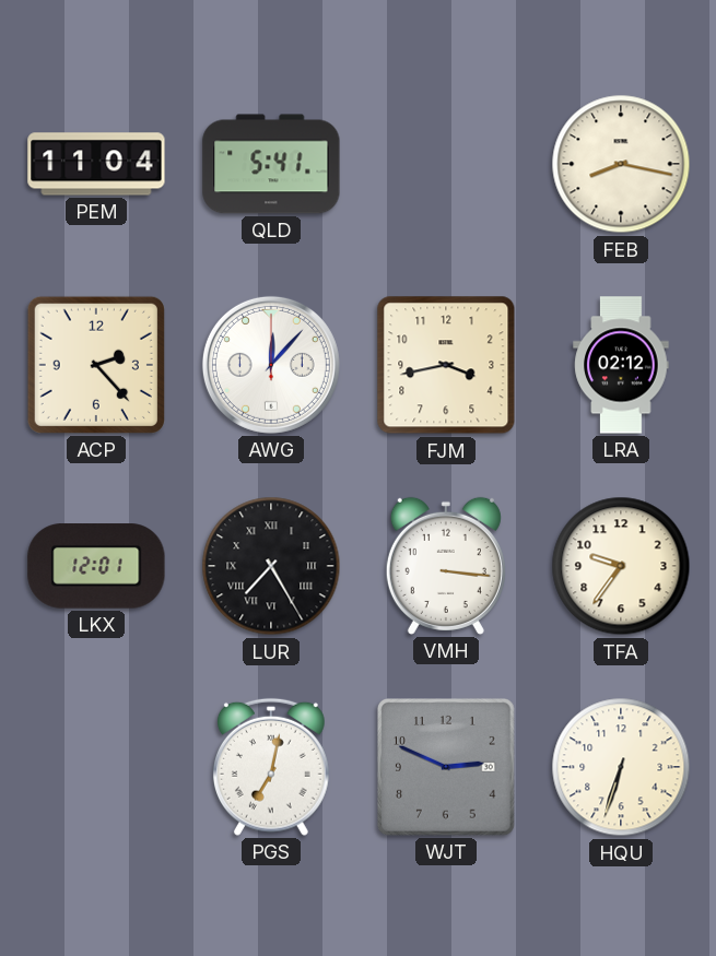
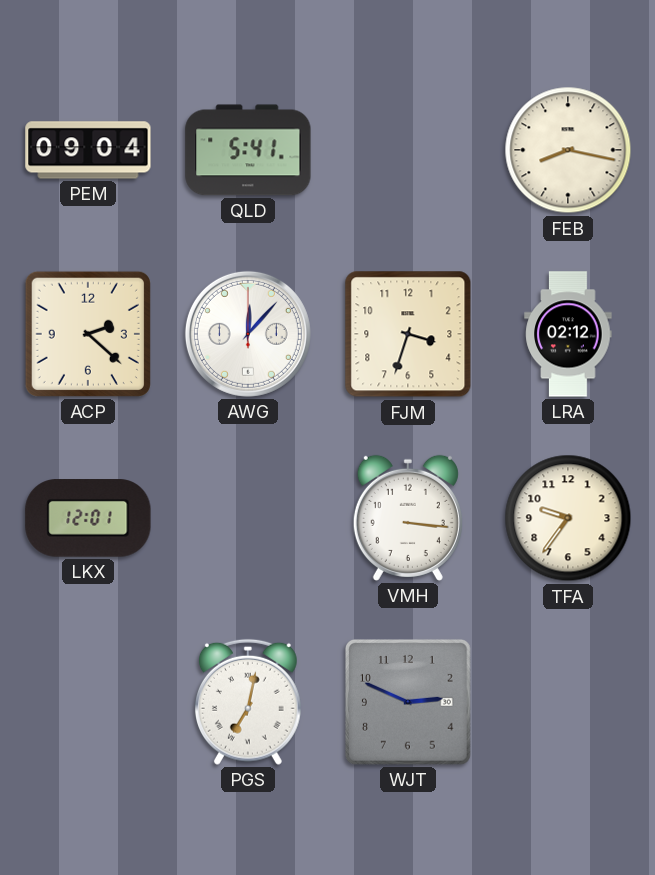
PEM: 11:04 -> 09:04 (88, 150)
ACP: 2:23 -> 2:22 (88, 334)
FJM: 3:43 -> 3:33 (408, 334)
LUR: 7:25 -> none (271, 566)
HQU: 6:33 -> none (621, 767)
